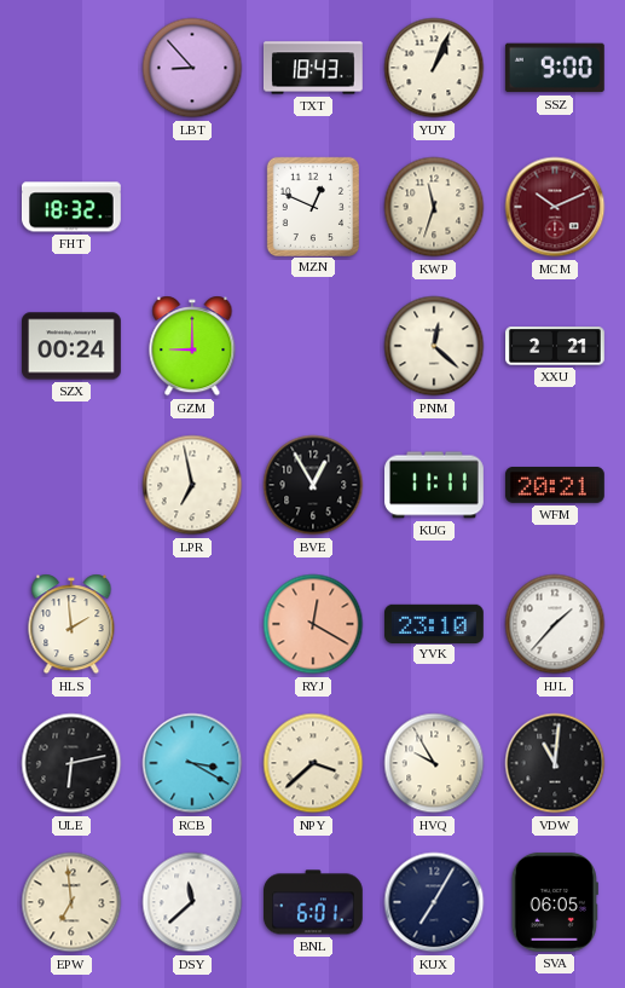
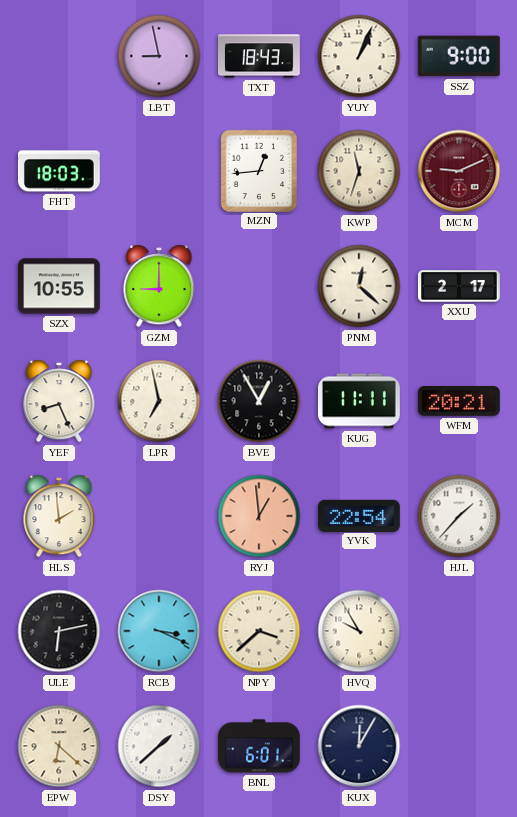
LBT: 8:53 -> 8:58 (159, 56)
FHT: 18:32 -> 18:03 (59, 171)
MZN: 12:49 -> 12:44 (258, 170)
MCM: 10:11 -> 9:11 (459, 171)
SZX: 00:24 -> 10:55 (60, 286)
XXU: 2:21 -> 2:17 (460, 286)
YEF: none -> 8:26 (59, 401)
RYJ: 12:20 -> 12:59 (259, 516)
YVK: 23:10 -> 22:54 (360, 515)
RCB: 3:20 -> 3:19 (159, 631)
VDW: 11:01 -> none (555, 763)
EPW: 6:59 -> 6:22 (59, 746)
DSY: 11:38 -> 1:38 (159, 746)
KUX: 7:05 -> 12:05 (359, 746)
SVA: 06:05 -> none (555, 902)
